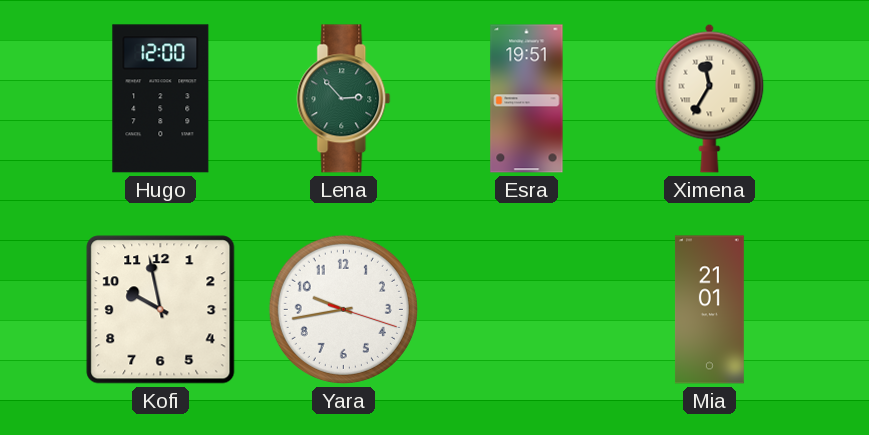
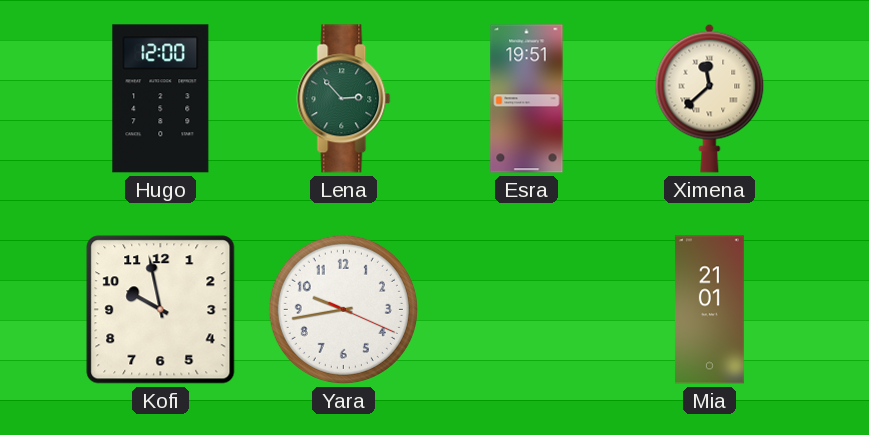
Ximena: 11:35 -> 11:38 (710, 98)
Yara: 9:43:18 -> 9:43:19 (343, 309)
